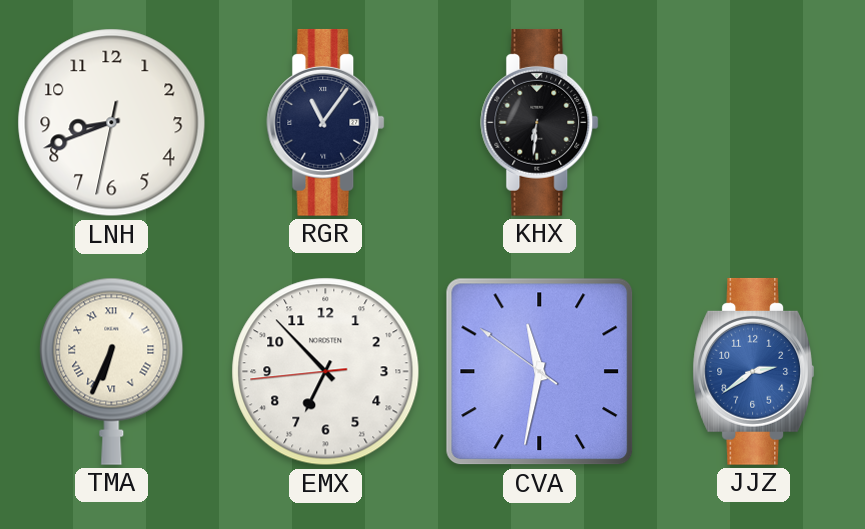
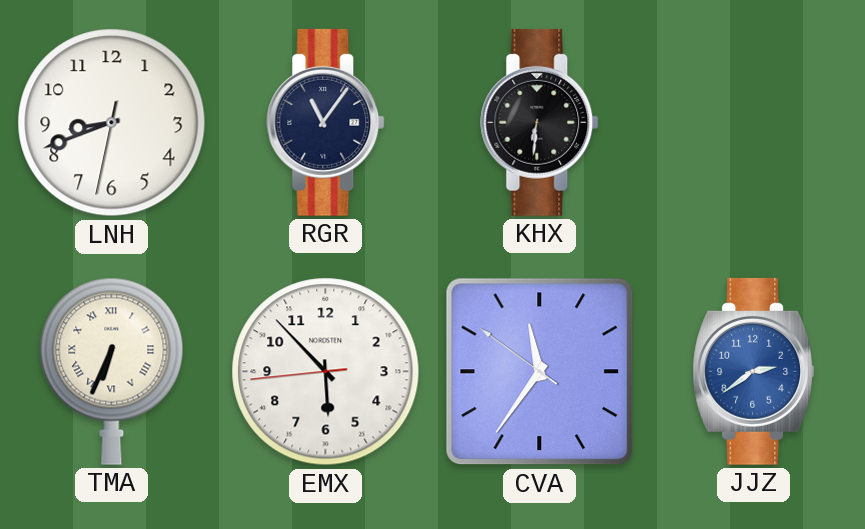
EMX: 6:52 -> 5:52 (326, 372)
CVA: 11:31 -> 11:35 (540, 372)
